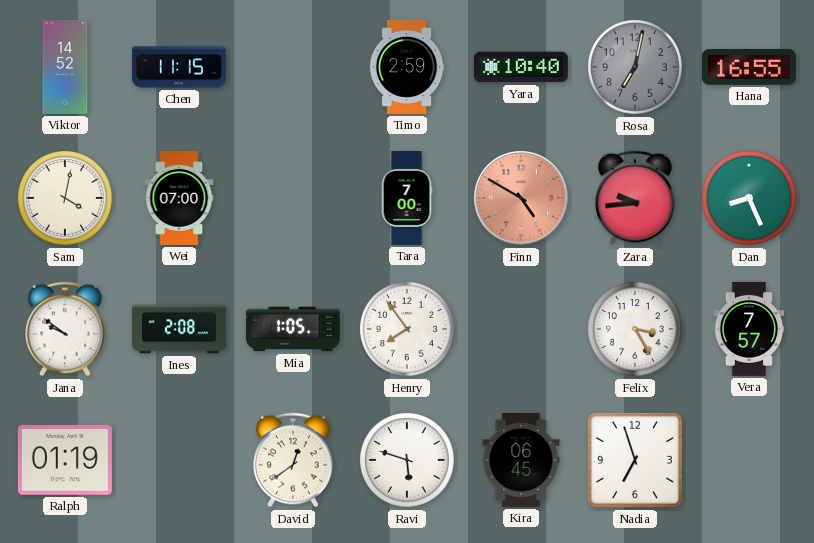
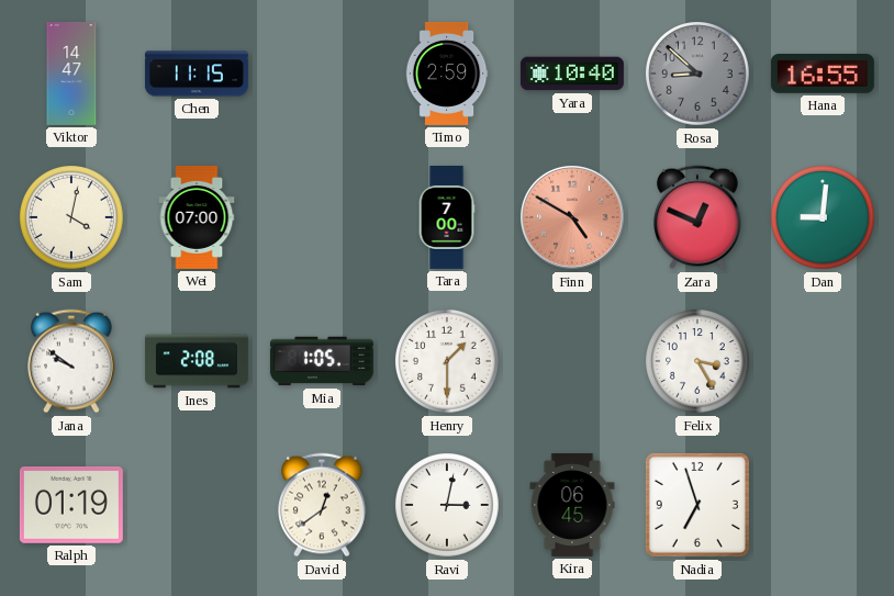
Viktor: 14:52 -> 14:47 (71, 74)
Rosa: 7:02 -> 8:52 (697, 74)
Zara: 9:44 -> 12:49 (699, 217)
Dan: 8:26 -> 9:01 (823, 217)
Henry: 7:54 -> 1:30 (447, 361)
Vera: 7:57 -> none (749, 329)
Ravi: 5:48 -> 3:02 (447, 505)
